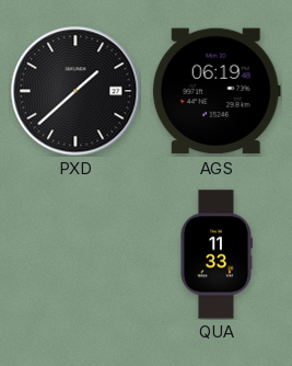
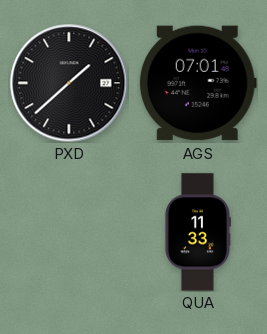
AGS: 06:19 -> 07:01 (198, 83)
